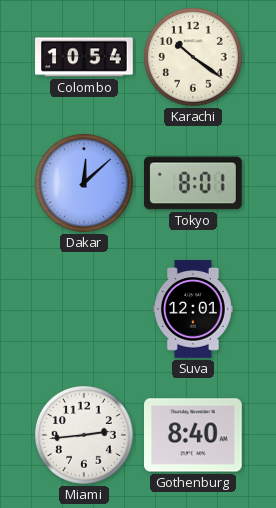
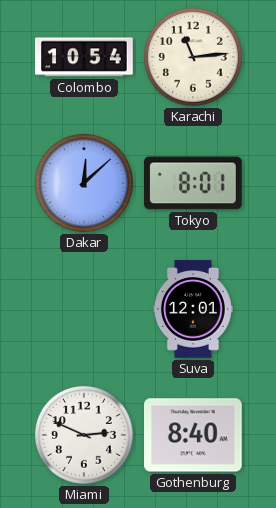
Karachi: 10:21 -> 11:14 (193, 57)
Miami: 2:44 -> 2:49 (84, 435)
